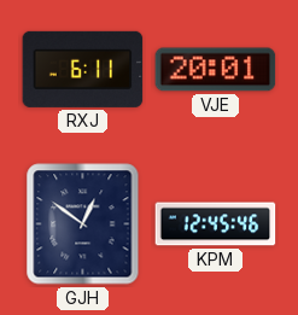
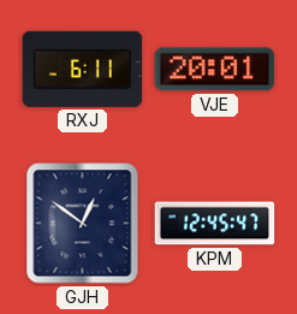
KPM: 12:45:46 -> 12:45:47 (215, 224)
